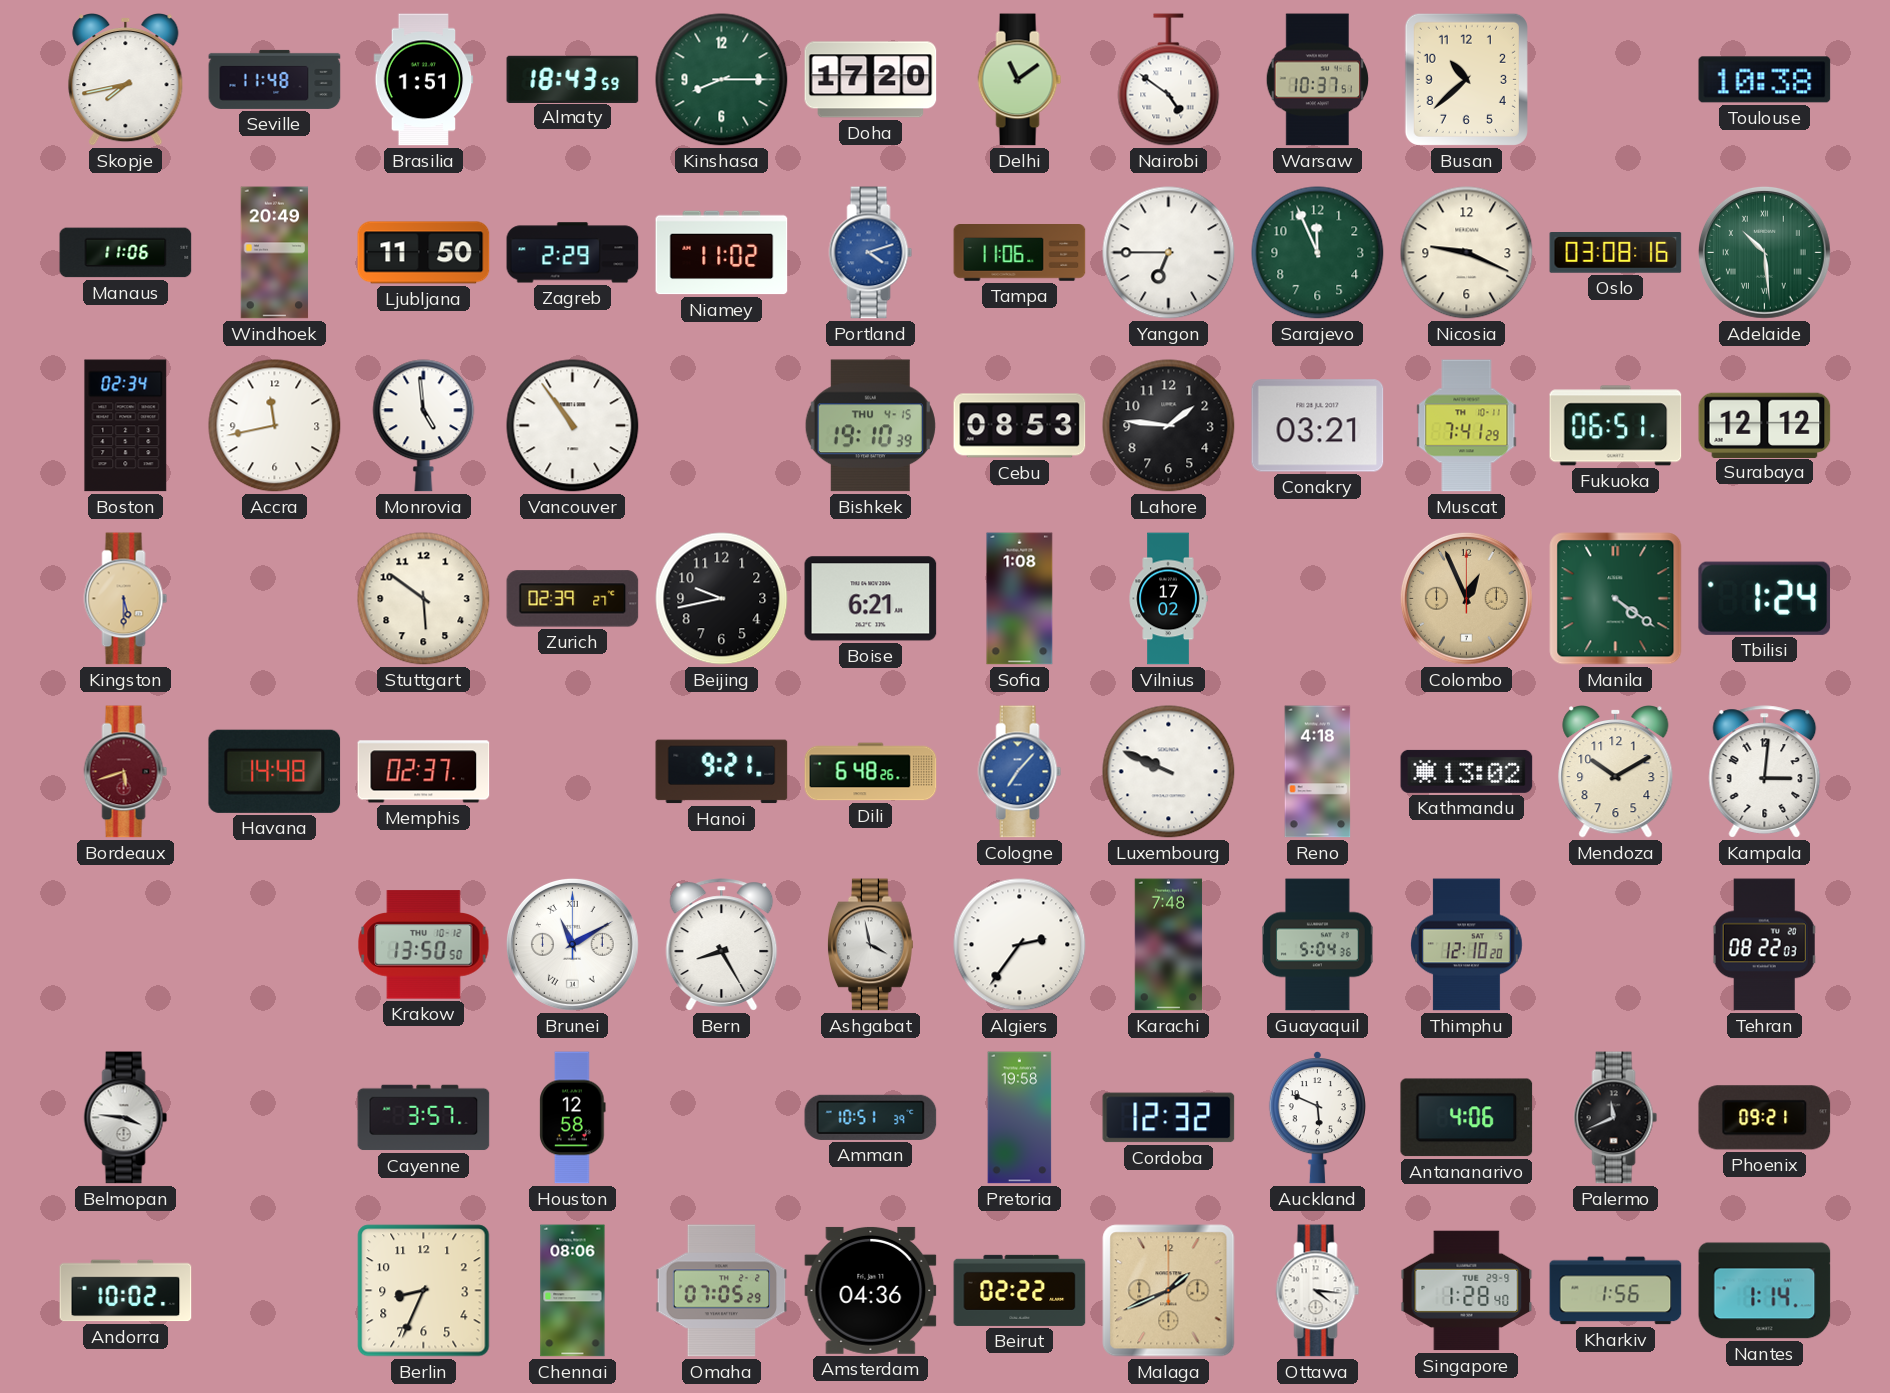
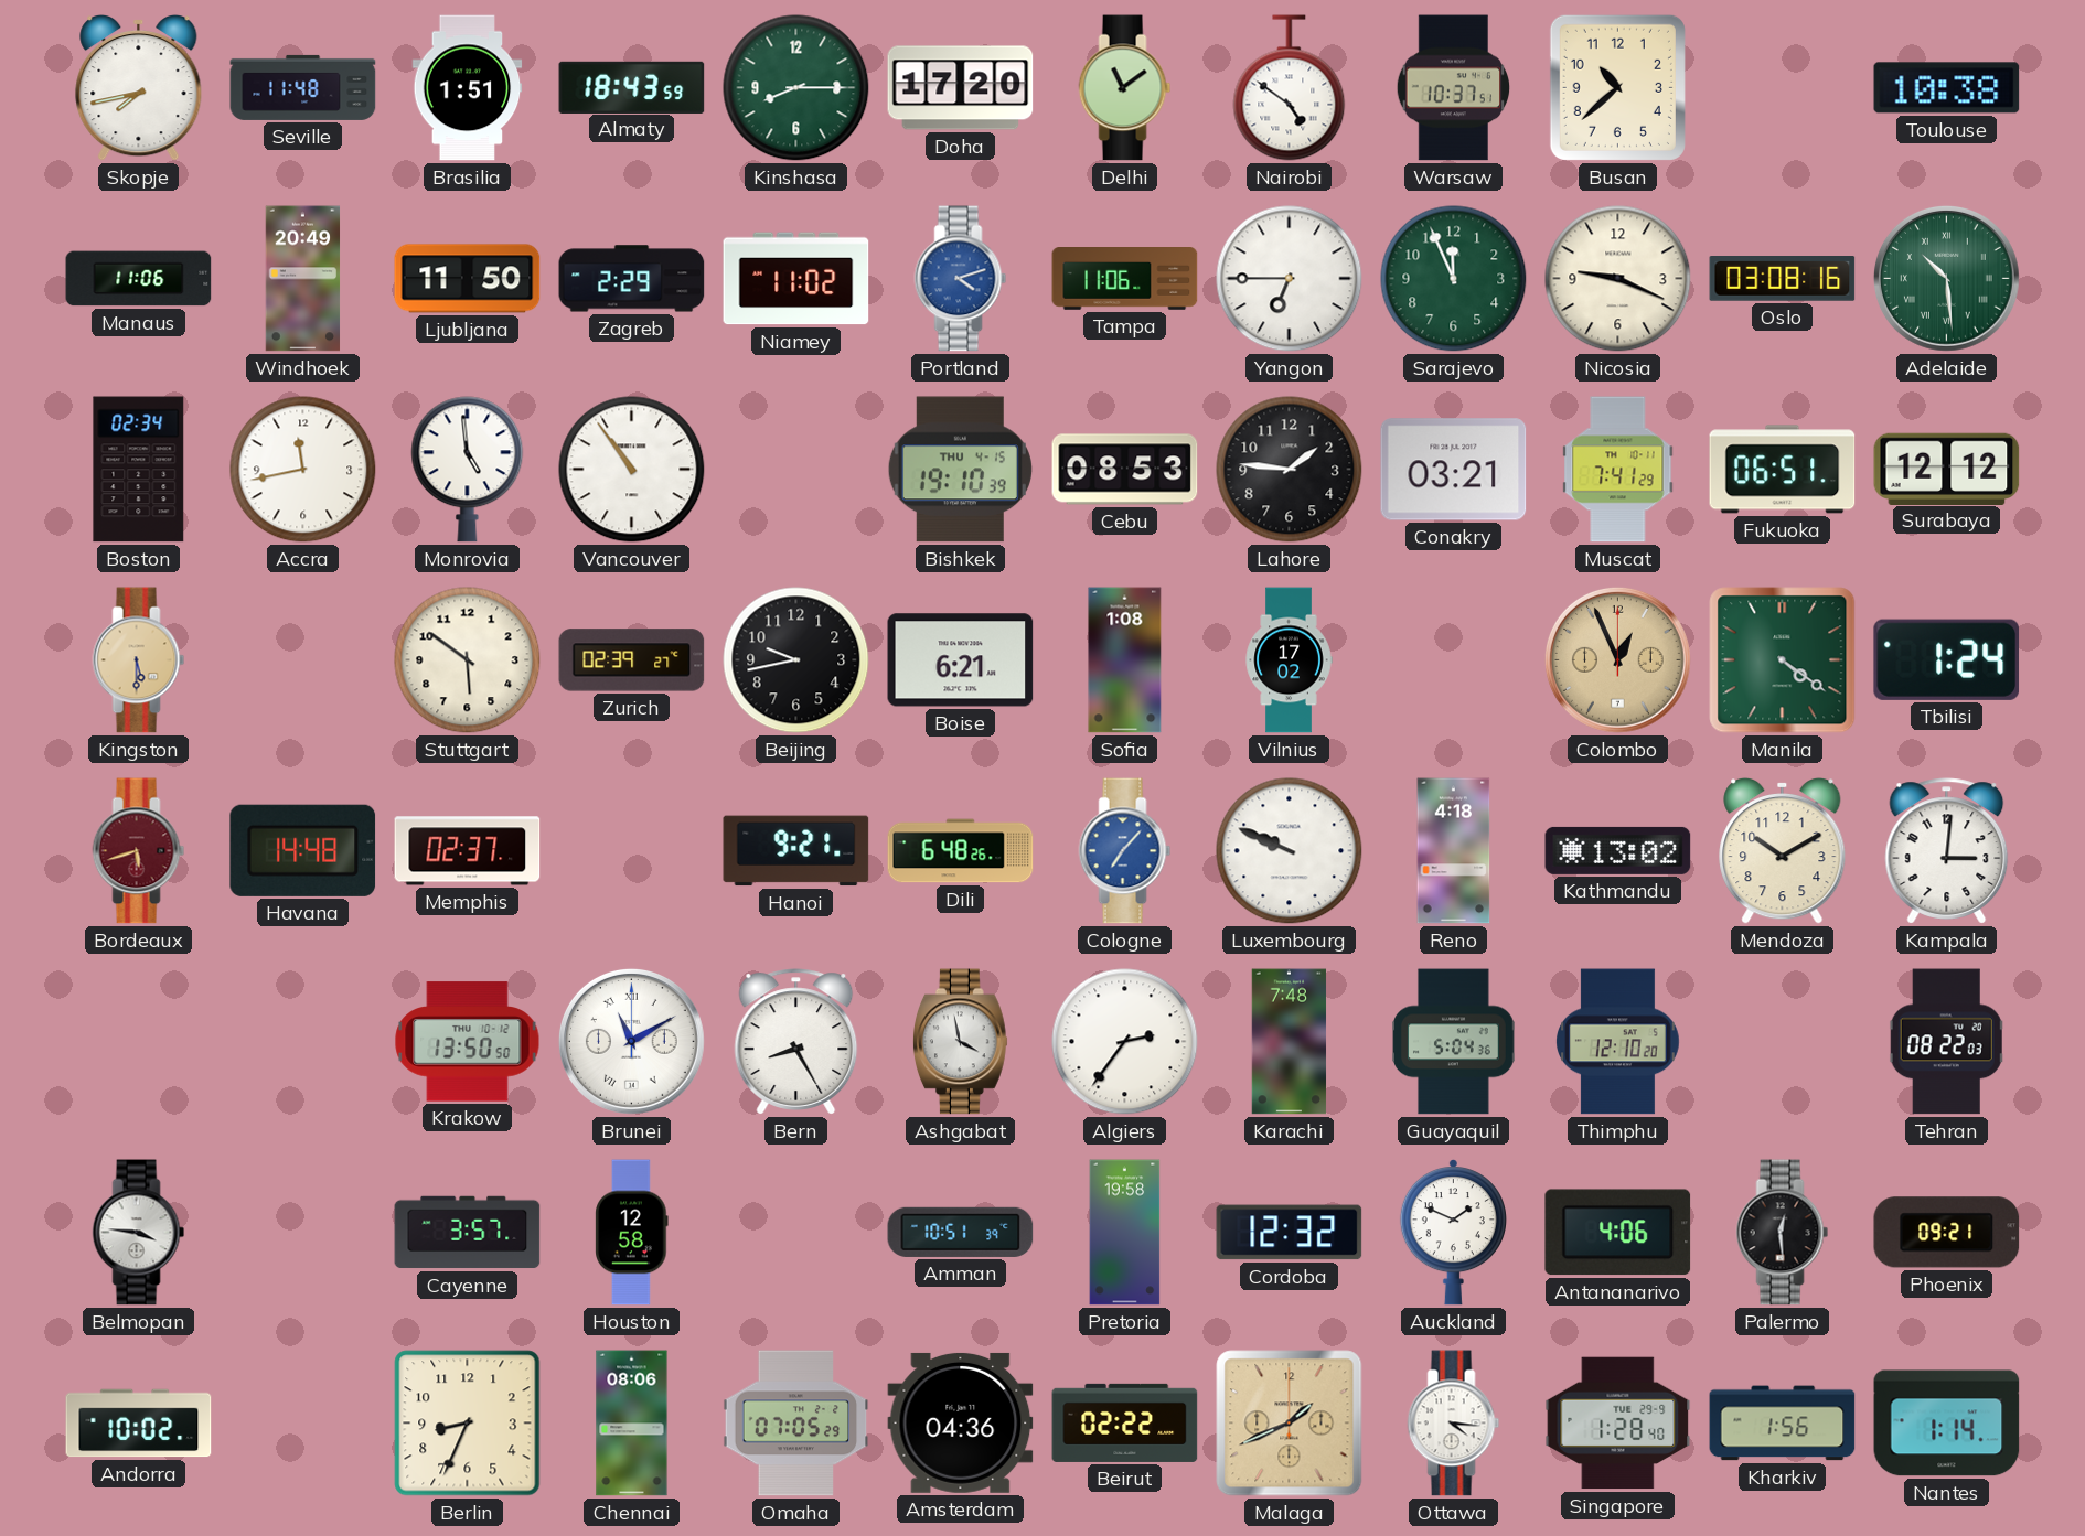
Auckland: 5:49 -> 1:49 (1453, 1233)
Palermo: 11:41 -> 12:29 (1783, 1233)
